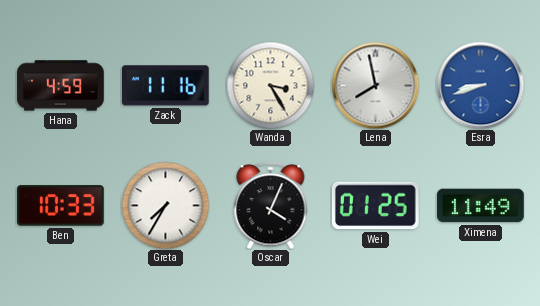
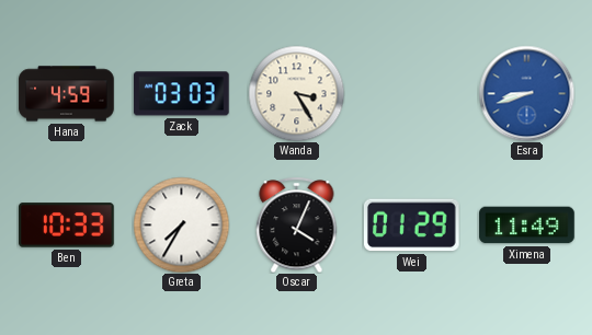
Zack: 11:16 -> 03:03 (181, 94)
Lena: 7:58 -> none (375, 85)
Wei: 01:25 -> 01:29 (411, 226)
